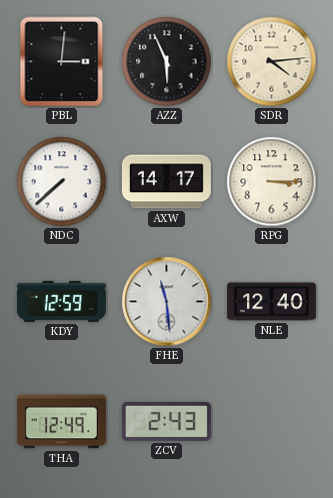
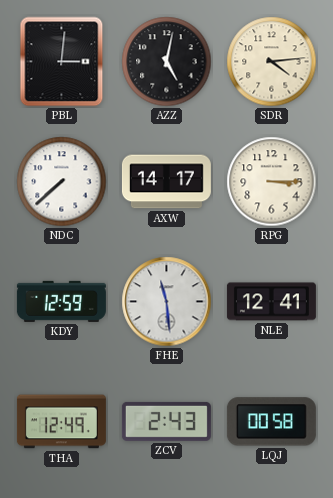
AZZ: 5:56 -> 5:02 (167, 62)
NLE: 12:40 -> 12:41 (271, 302)
LQJ: none -> 00:58 (271, 422)
